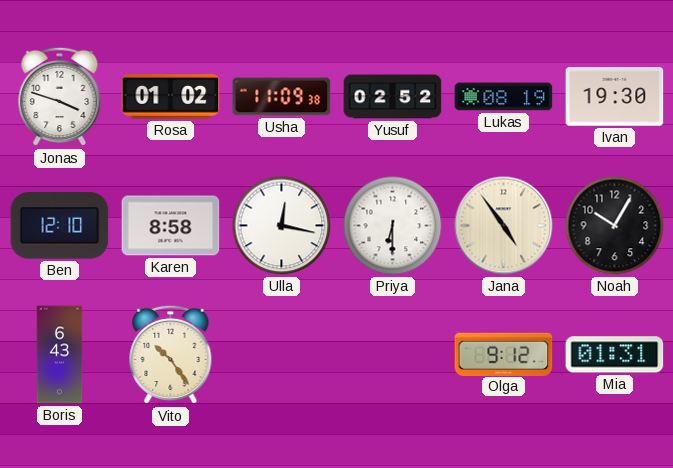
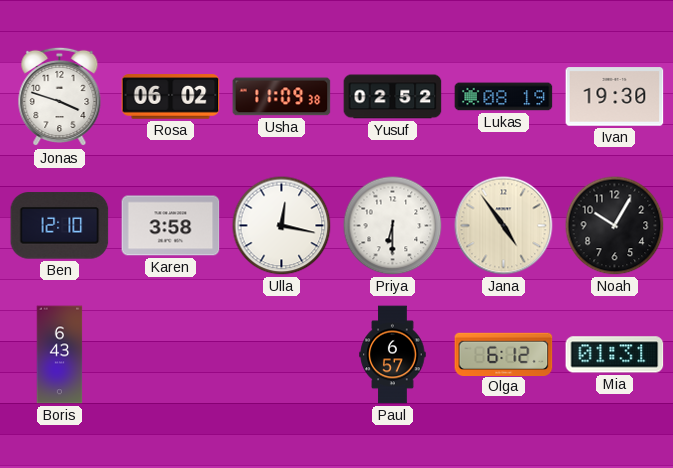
Rosa: 01:02 -> 06:02 (171, 97)
Karen: 8:58 -> 3:58 (171, 226)
Vito: 10:24 -> none (171, 355)
Paul: none -> 6:57 (393, 355)
Olga: 9:12 -> 6:12 (504, 354)
